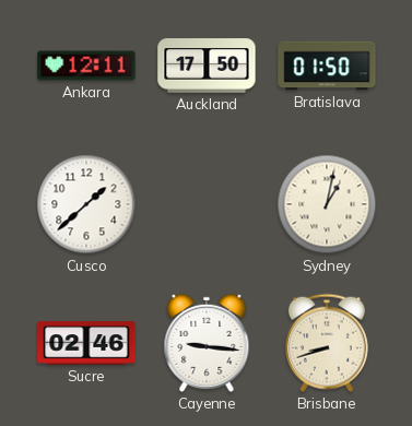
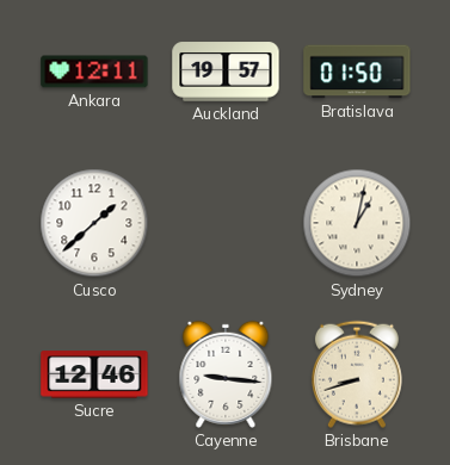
Auckland: 17:50 -> 19:57 (226, 72)
Sucre: 02:46 -> 12:46 (94, 374)
